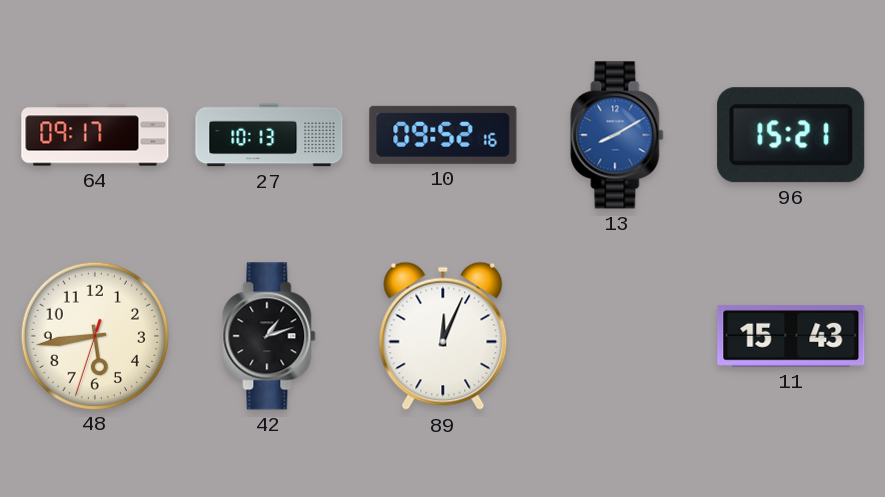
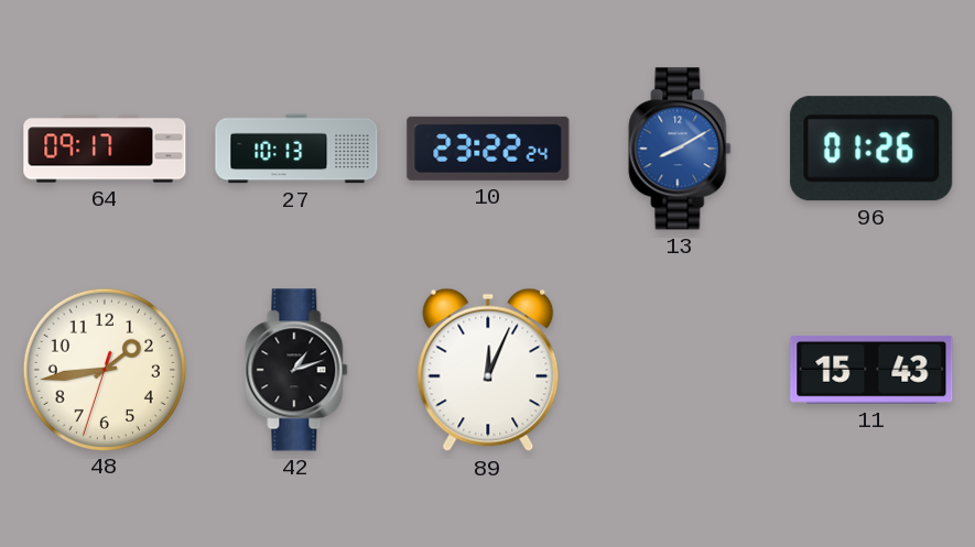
10: 09:52 -> 23:22 (488, 149)
96: 15:21 -> 01:26 (871, 149)
48: 5:43 -> 1:43 (104, 369)
